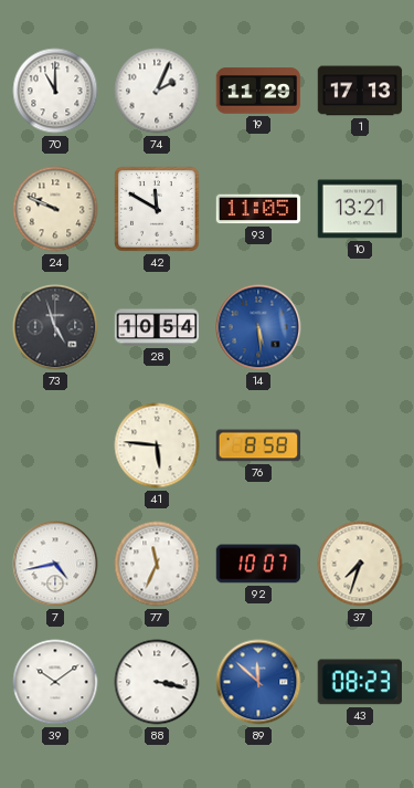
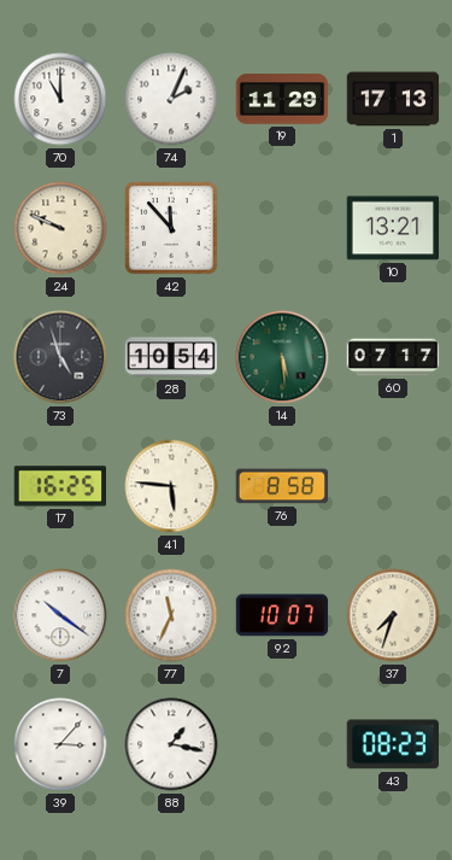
42: 11:50 -> 11:53 (171, 228)
93: 11:05 -> none (258, 209)
14 dial: blue -> green (282, 357)
60: none -> 07:17 (393, 357)
17: none -> 16:25 (59, 486)
7: 4:43 -> 10:21 (60, 615)
39: 10:09 -> 3:07 (60, 744)
88: 3:17 -> 1:17 (171, 744)
89: 11:52 -> none (258, 682)
